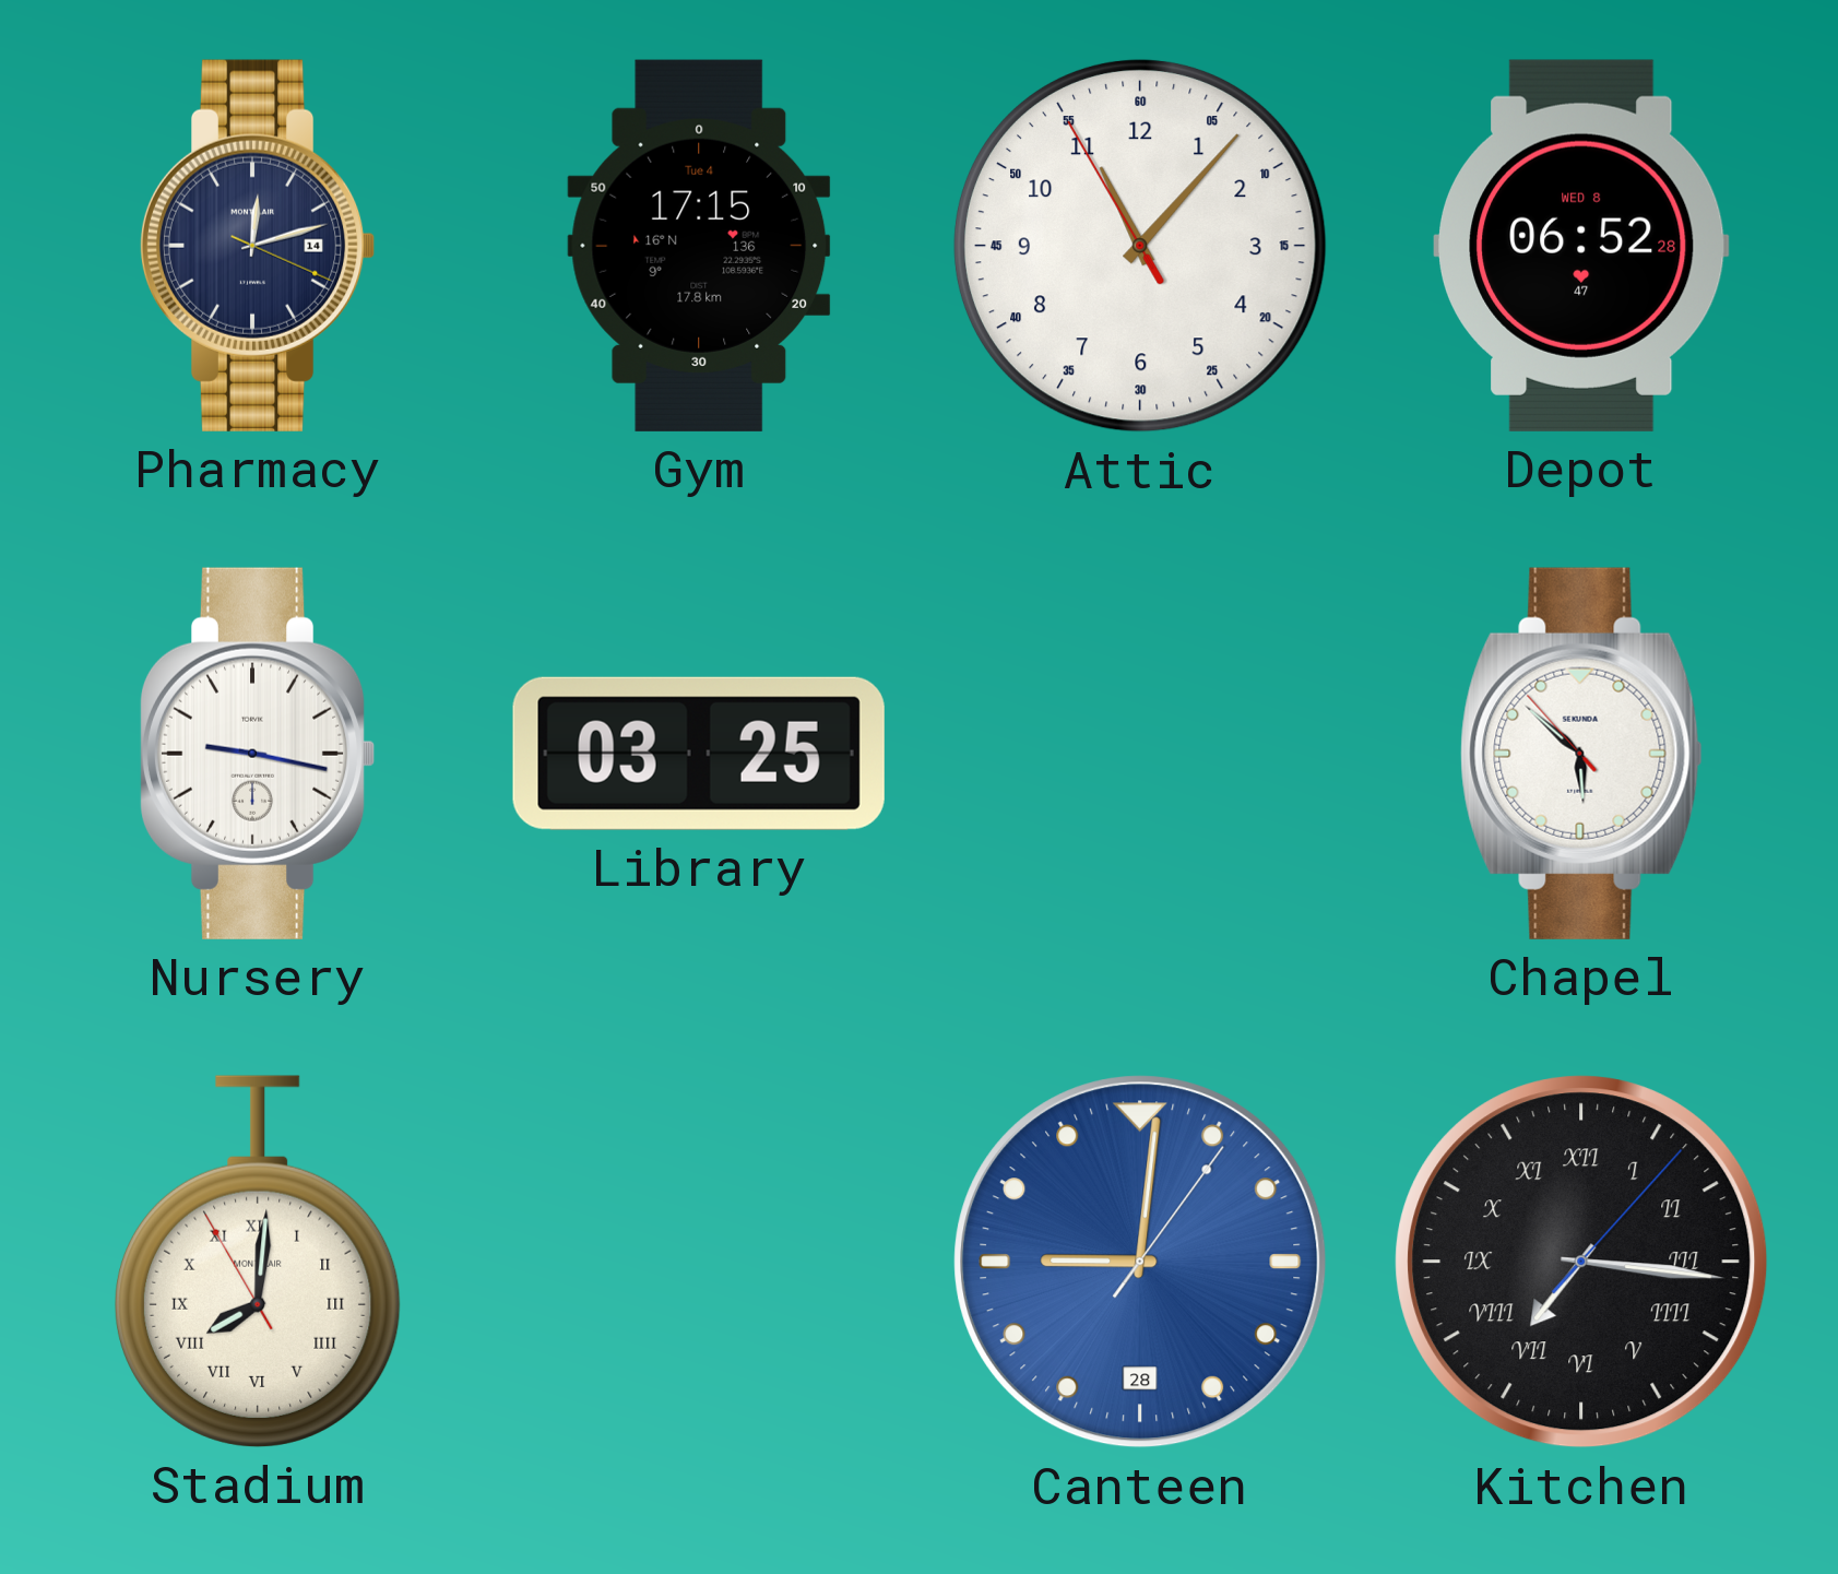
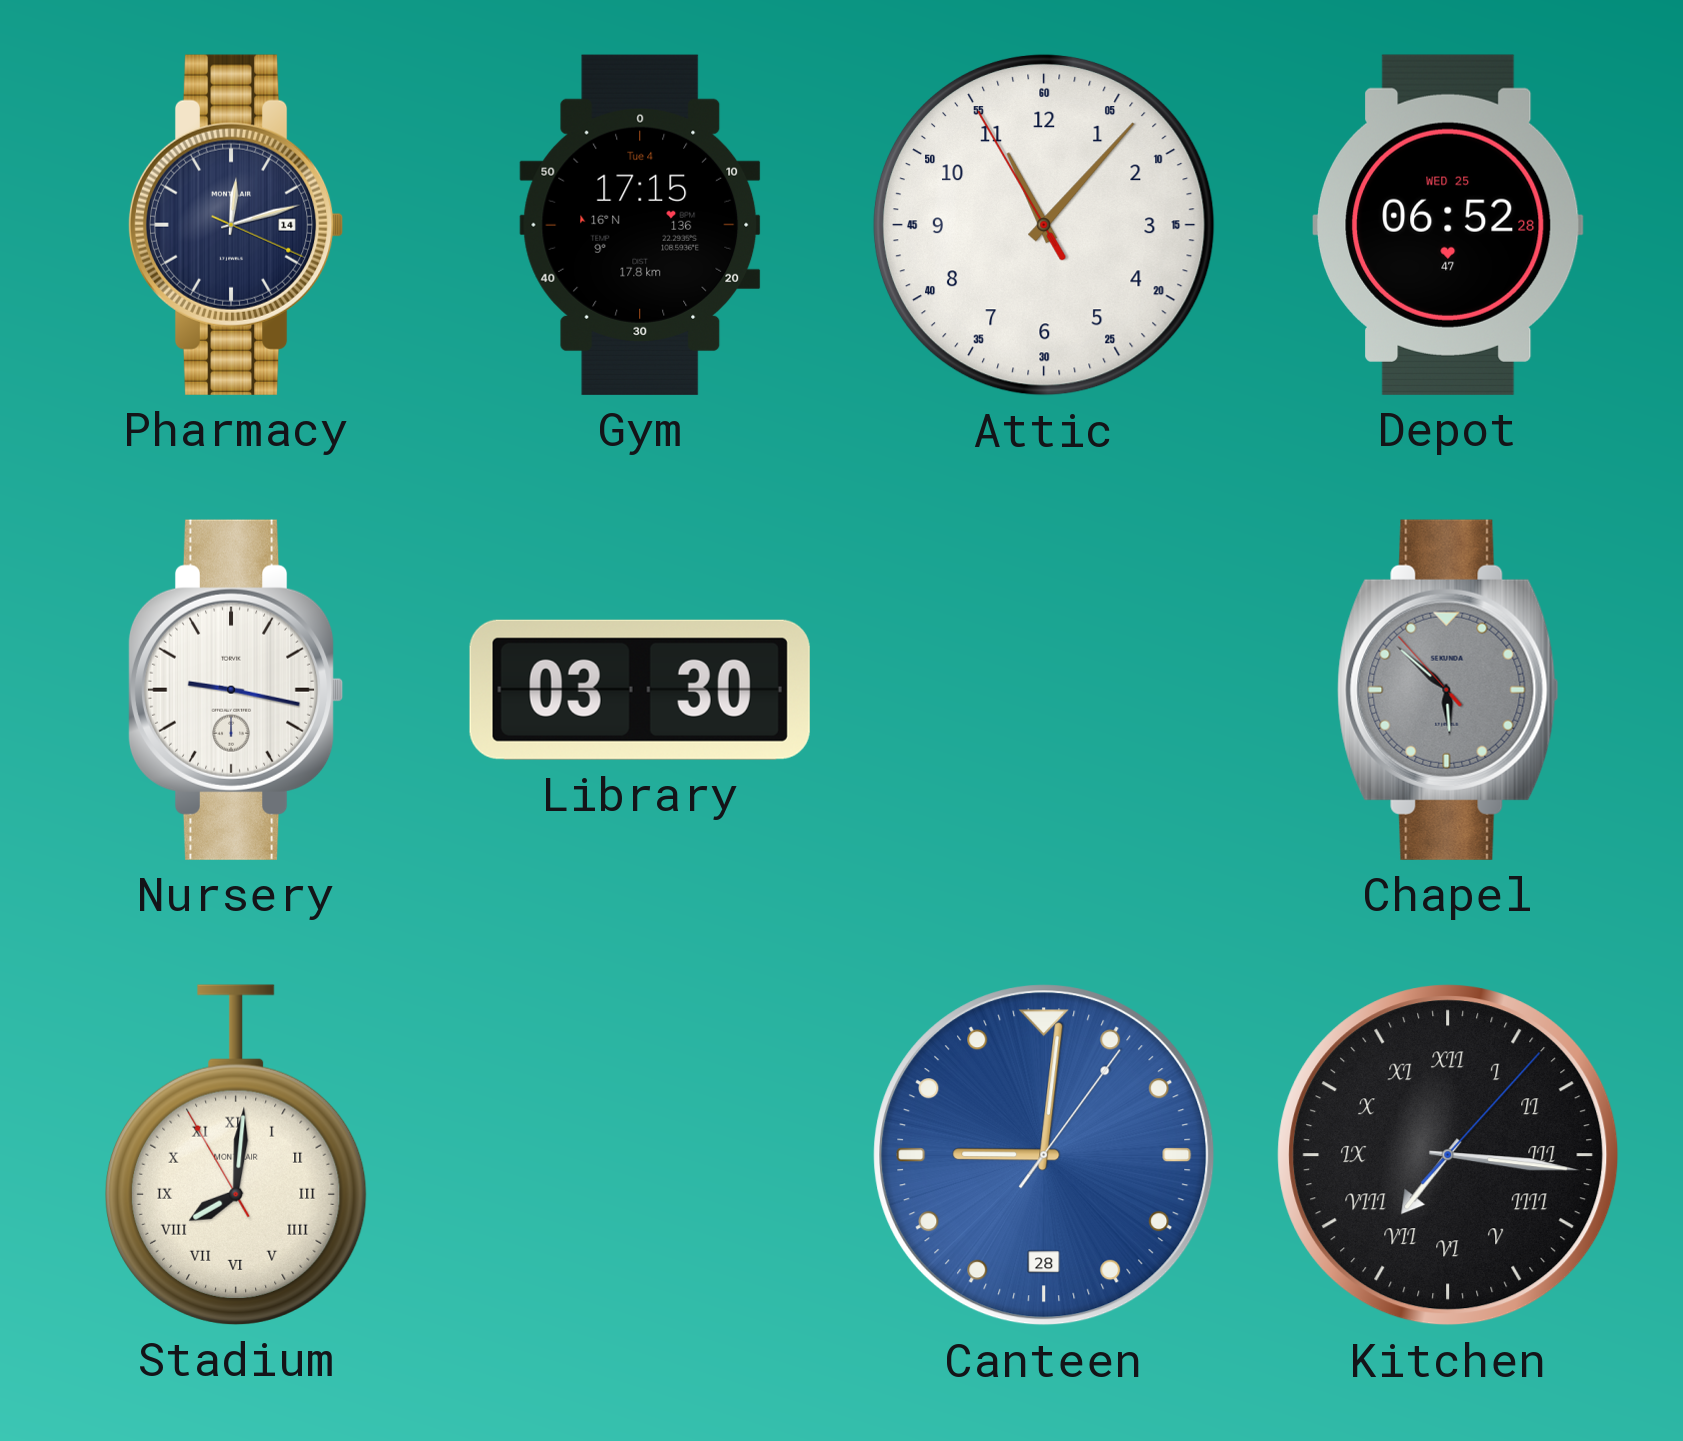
Depot date: WED 8 -> WED 25 (1448, 225)
Library: 03:25 -> 03:30 (640, 690)
Chapel dial: white -> grey (1448, 690)
